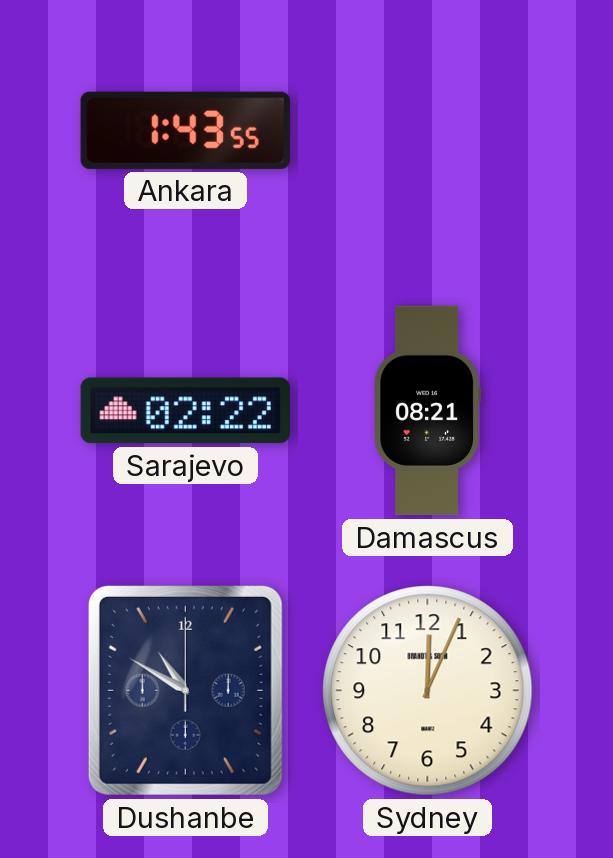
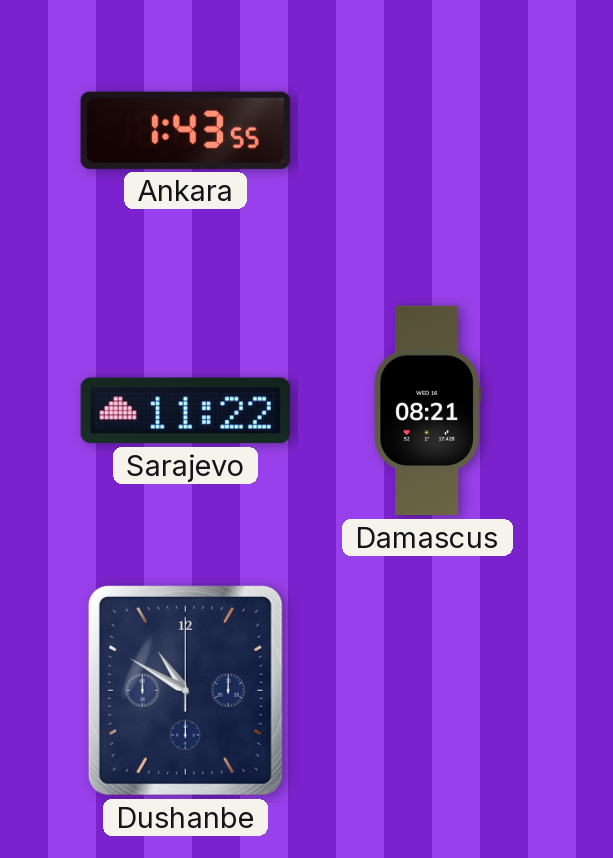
Sarajevo: 02:22 -> 11:22 (185, 411)
Sydney: 12:04 -> none (428, 691)
